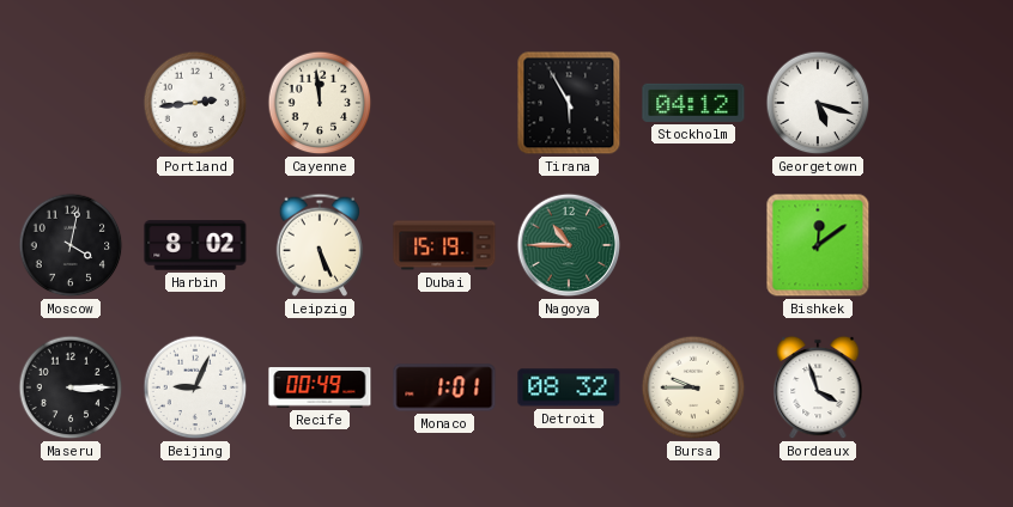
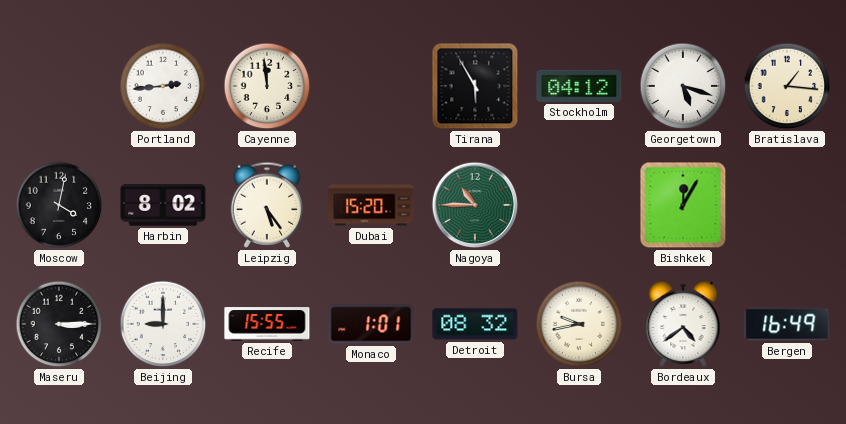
Bratislava: none -> 1:16 (787, 86)
Leipzig: 5:26 -> 5:24 (267, 205)
Dubai: 15:19 -> 15:20 (371, 205)
Bishkek: 12:09 -> 12:05 (683, 205)
Beijing: 9:04 -> 9:00 (163, 324)
Recife: 00:49 -> 15:55 (267, 324)
Bursa: 9:45 -> 9:43 (579, 324)
Bordeaux: 3:57 -> 4:39 (683, 324)
Bergen: none -> 16:49 (787, 324)
